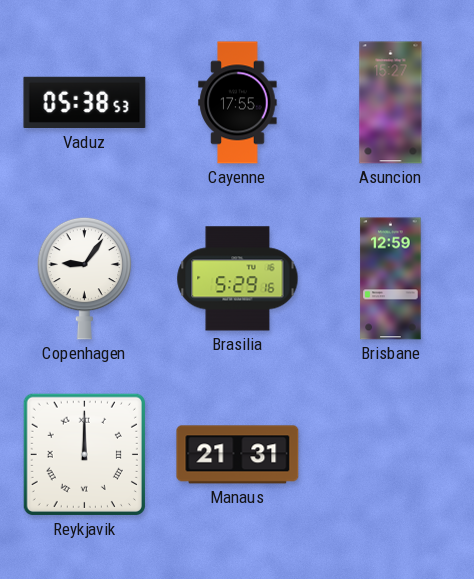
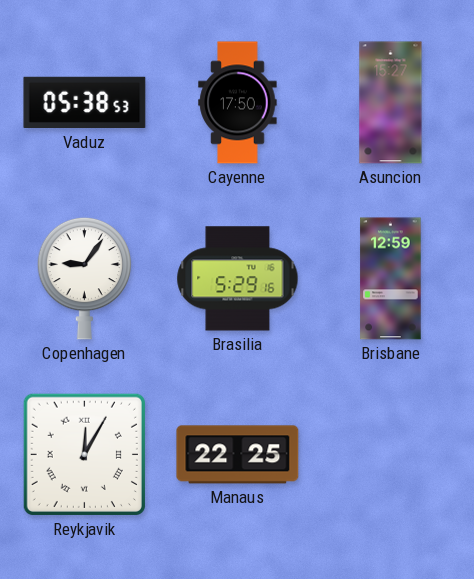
Cayenne: 17:55 -> 17:50 (238, 103)
Reykjavik: 12:00 -> 12:05 (84, 454)
Manaus: 21:31 -> 22:25 (238, 455)
